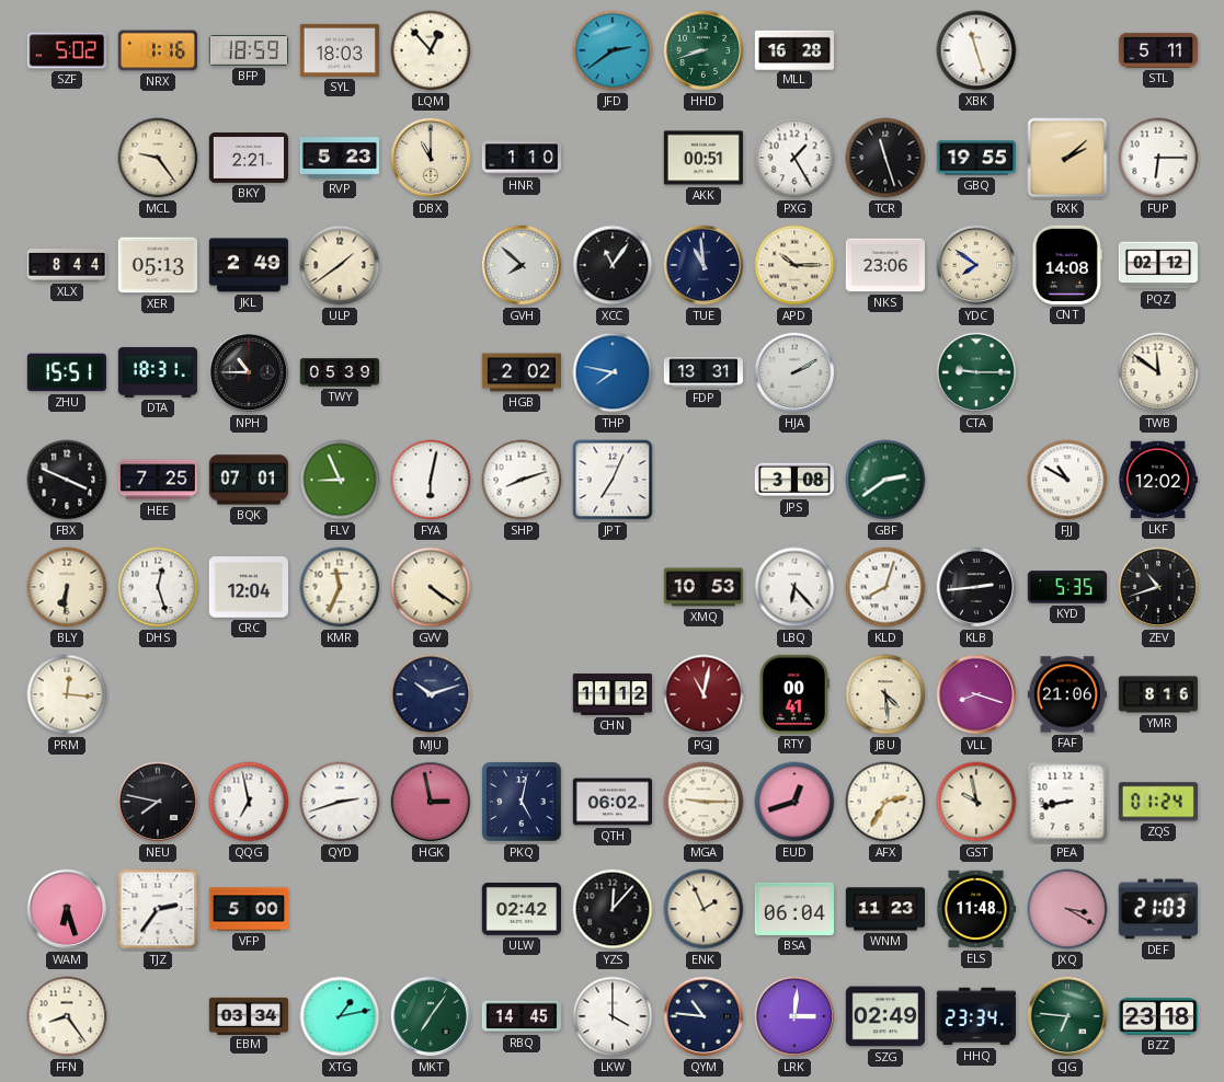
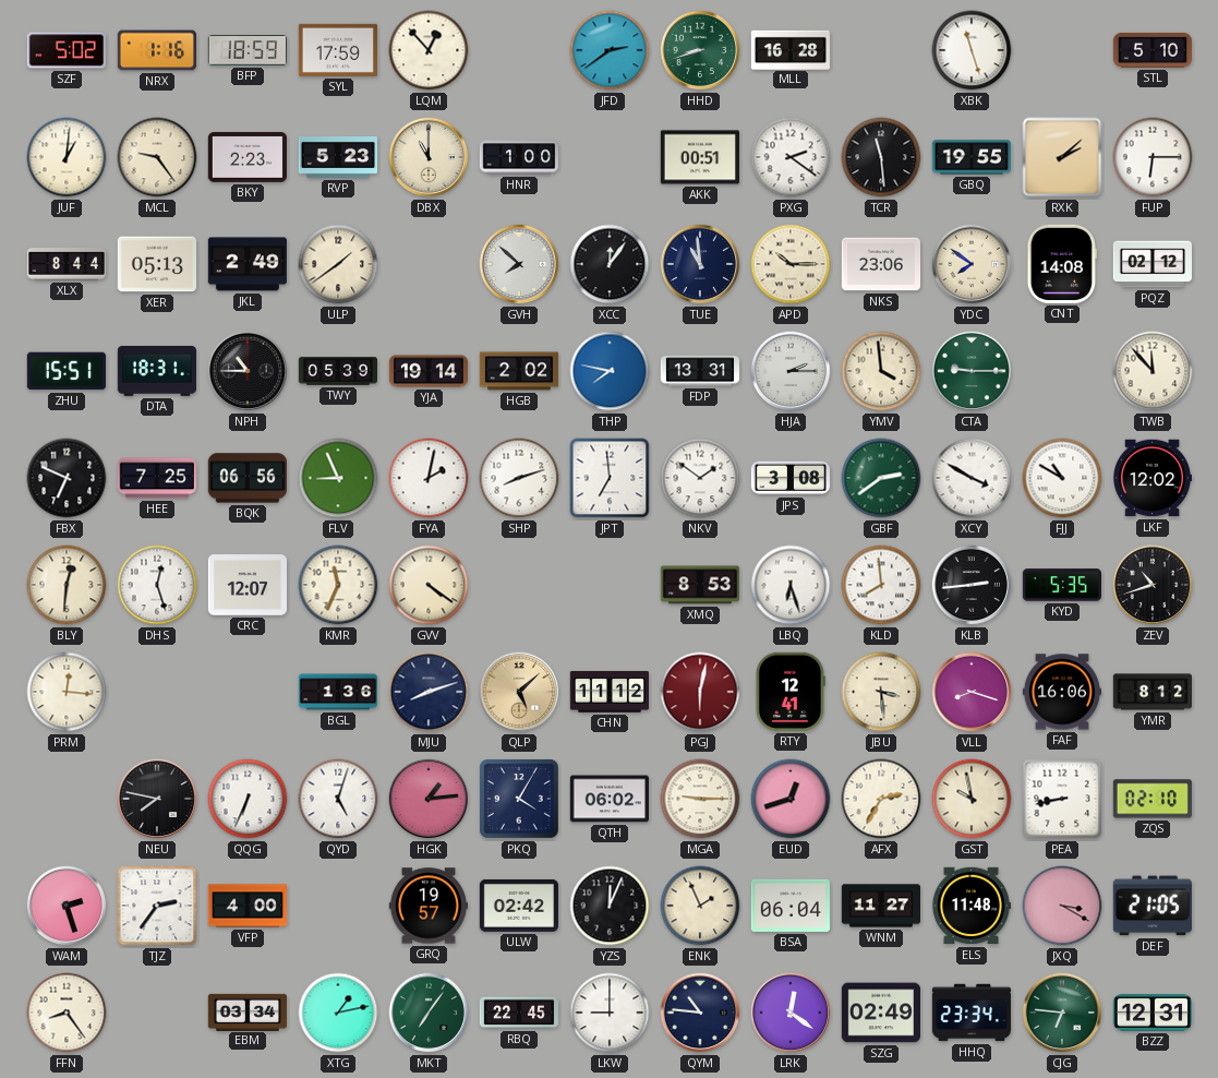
SYL: 18:03 -> 17:59 (337, 50)
STL: 5:11 -> 5:10 (1151, 50)
JUF: none -> 1:01 (67, 157)
BKY: 2:21 -> 2:23 (246, 157)
HNR: 1:10 -> 1:00 (518, 157)
PXG: 1:25 -> 2:21 (791, 157)
TCR: 11:27 -> 11:29 (881, 157)
XCC: 11:06 -> 12:06 (610, 264)
YJA: none -> 19:14 (427, 371)
HJA: 2:10 -> 2:15 (791, 371)
YMV: none -> 3:59 (881, 371)
TWB: 11:51 -> 11:53 (1153, 371)
FBX: 3:49 -> 6:49 (67, 478)
BQK: 07:01 -> 06:56 (248, 478)
FYA: 6:02 -> 2:02 (429, 478)
JPT: 7:04 -> 6:59 (610, 478)
NKV: none -> 1:51 (700, 478)
XCY: none -> 3:50 (972, 478)
BLY: 6:31 -> 12:31 (67, 585)
CRC: 12:04 -> 12:07 (246, 585)
XMQ: 10:53 -> 8:53 (699, 585)
LBQ: 6:23 -> 6:27 (791, 585)
KLD: 8:03 -> 7:59 (881, 585)
BGL: none -> 1:36 (337, 692)
MJU: 10:12 -> 8:12 (429, 692)
QLP: none -> 5:08 (519, 692)
PGJ: 11:02 -> 6:02 (700, 692)
RTY: 00:41 -> 12:41 (791, 692)
JBU: 4:29 -> 3:29 (881, 692)
FAF: 21:06 -> 16:06 (1061, 692)
YMR: 8:16 -> 8:12 (1151, 692)
QQG: 6:58 -> 6:34 (248, 799)
QYD: 2:42 -> 5:03 (338, 799)
HGK: 2:58 -> 1:14 (429, 799)
PKQ: 5:02 -> 4:05 (519, 799)
ZQS: 01:24 -> 02:10 (1153, 799)
WAM: 6:27 -> 2:27 (67, 906)
VFP: 5:00 -> 4:00 (246, 906)
GRQ: none -> 19:57 (427, 906)
YZS: 12:07 -> 12:04 (610, 906)
WNM: 11:23 -> 11:27 (880, 906)
DEF: 21:03 -> 21:05 (1153, 906)
RBQ: 14:45 -> 22:45 (518, 1013)
LKW: 4:00 -> 9:00 (610, 1013)
LRK: 3:01 -> 12:21 (791, 1013)
BZZ: 23:18 -> 12:31 (1153, 1014)
